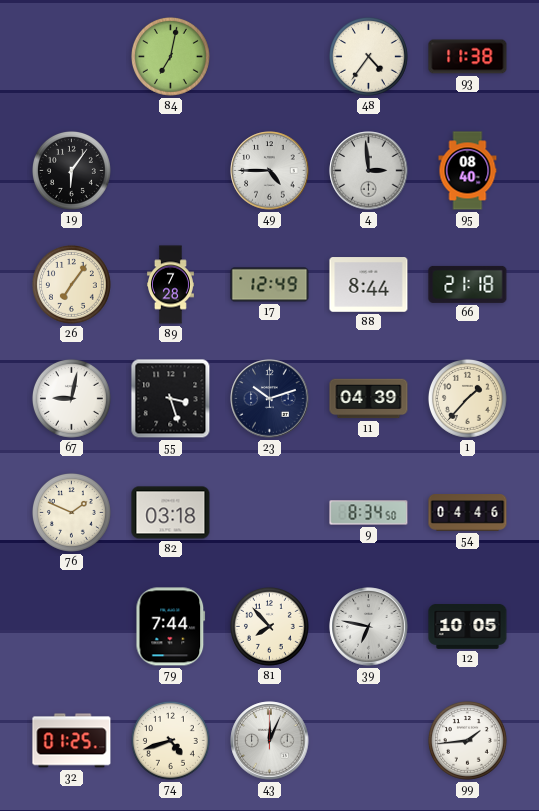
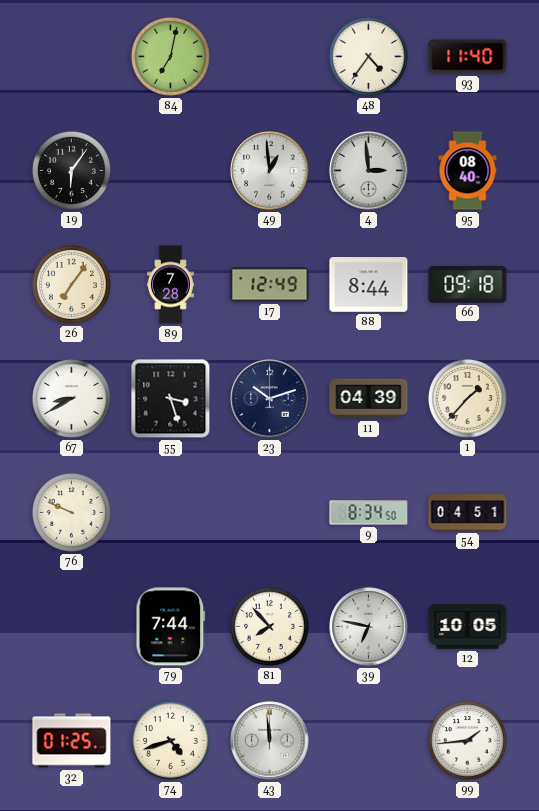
93: 11:38 -> 11:40 (468, 57)
49: 4:45 -> 12:59 (270, 171)
66: 21:18 -> 09:18 (468, 284)
67: 9:02 -> 8:40 (71, 398)
76: 1:49 -> 9:49 (71, 512)
82: 03:18 -> none (171, 513)
54: 04:46 -> 04:51 (468, 513)
43: 12:04 -> 11:59 (270, 741)
